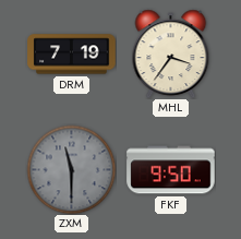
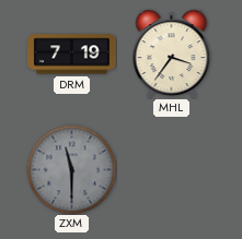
FKF: 9:50 -> none (171, 170)
